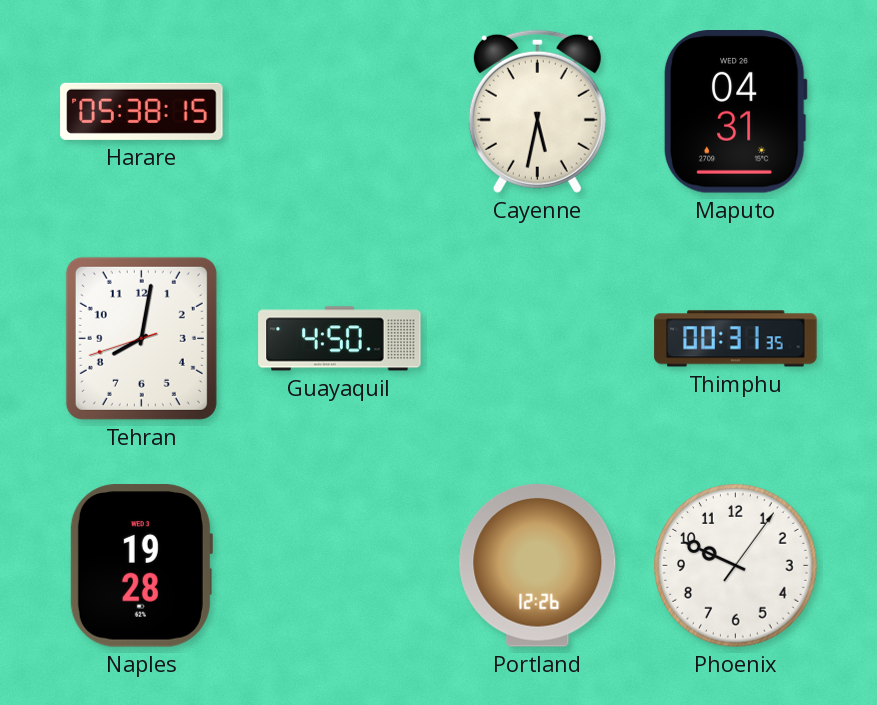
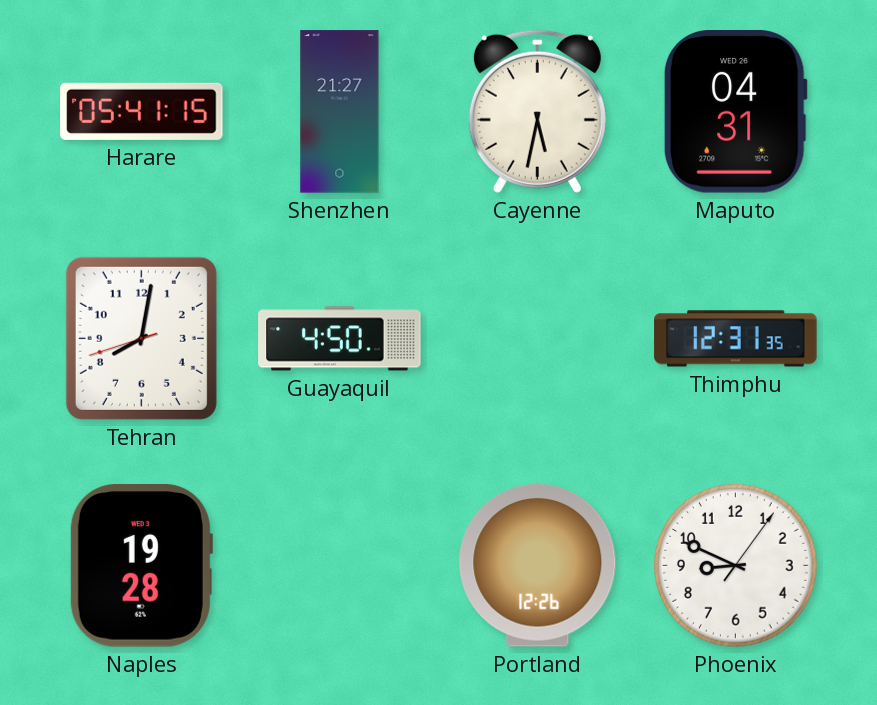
Harare: 05:38 -> 05:41 (142, 111)
Shenzhen: none -> 21:27 (340, 112)
Thimphu: 00:31 -> 12:31 (736, 339)
Phoenix: 9:49 -> 8:49 (736, 566)
